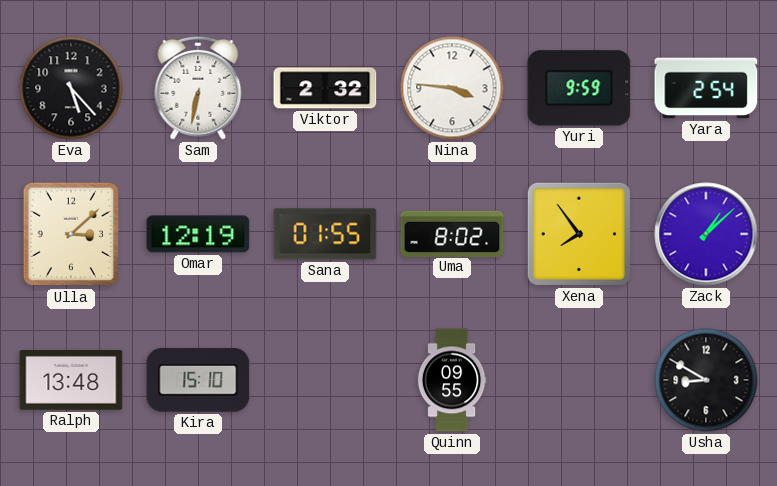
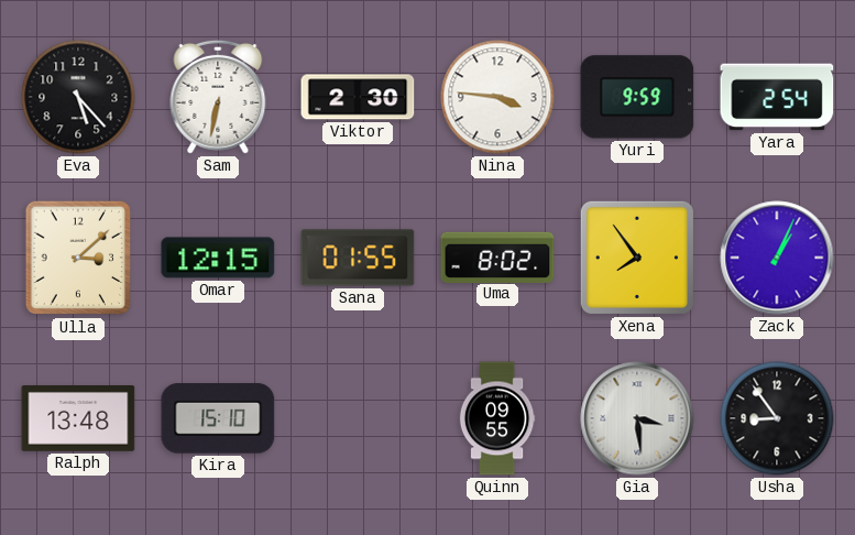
Viktor: 2:32 -> 2:30 (358, 97)
Omar: 12:19 -> 12:15 (218, 258)
Zack: 1:08 -> 1:04 (777, 258)
Gia: none -> 3:29 (637, 418)
Usha: 8:50 -> 8:54 (777, 418)
